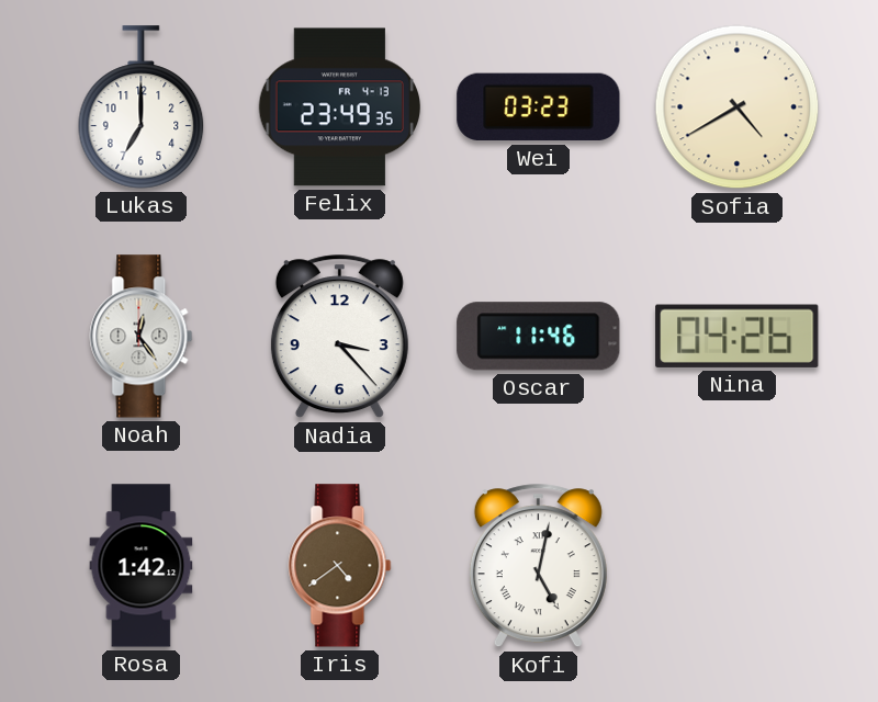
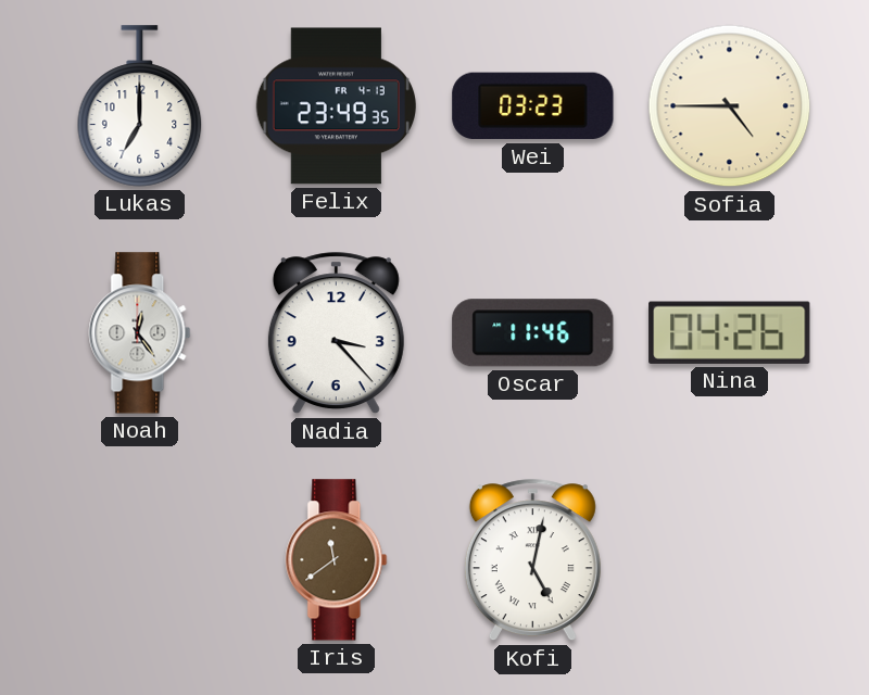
Sofia: 4:40 -> 4:45 (730, 106)
Rosa: 1:42 -> none (142, 566)
Iris: 4:39 -> 11:39 (337, 560)
